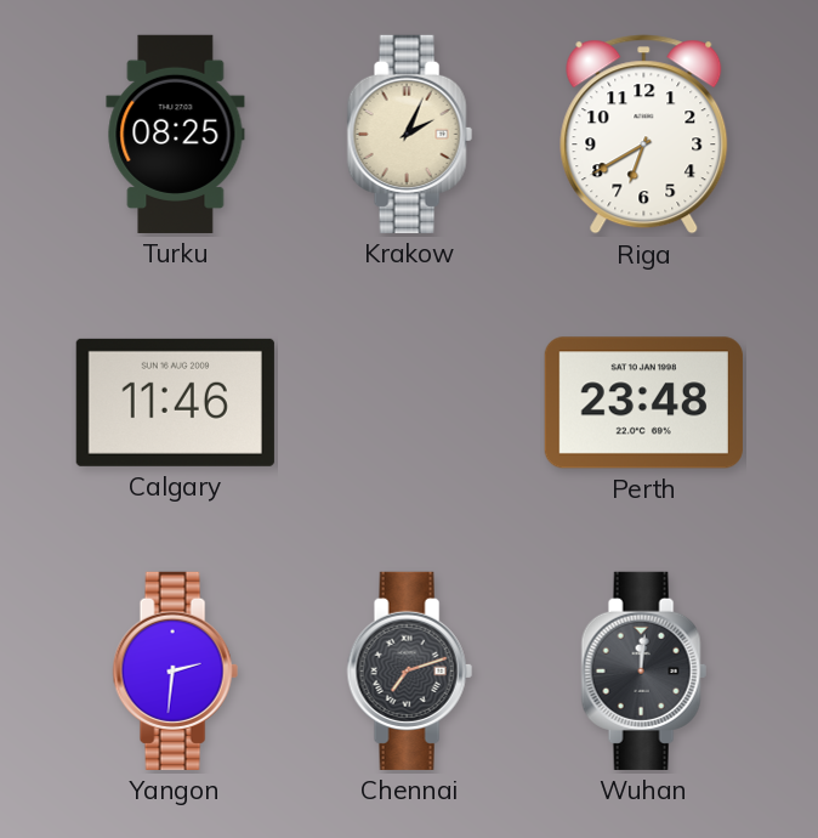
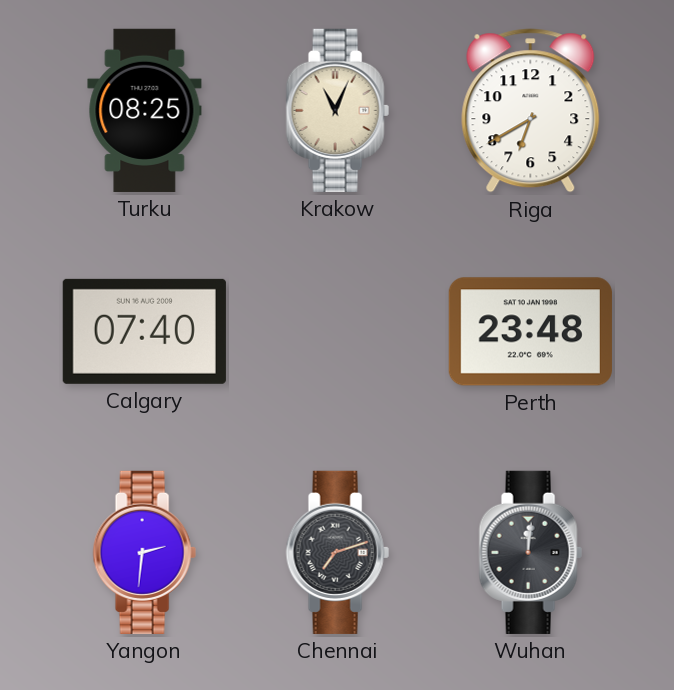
Krakow: 2:04 -> 11:04 (337, 110)
Calgary: 11:46 -> 07:40 (144, 331)
